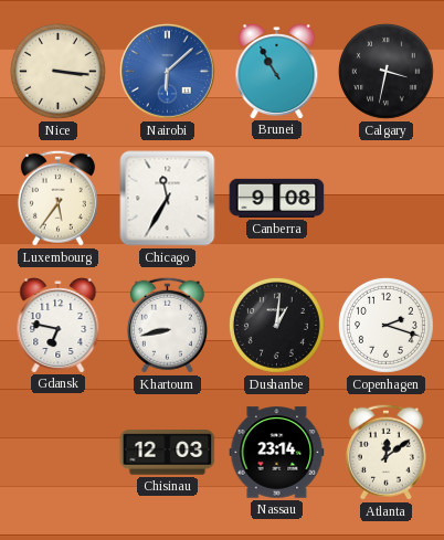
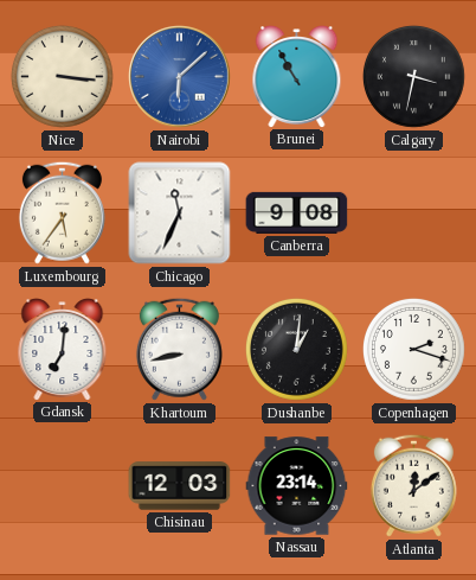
Chicago: 11:35 -> 11:34 (180, 213)
Gdansk: 6:47 -> 7:01 (63, 350)
